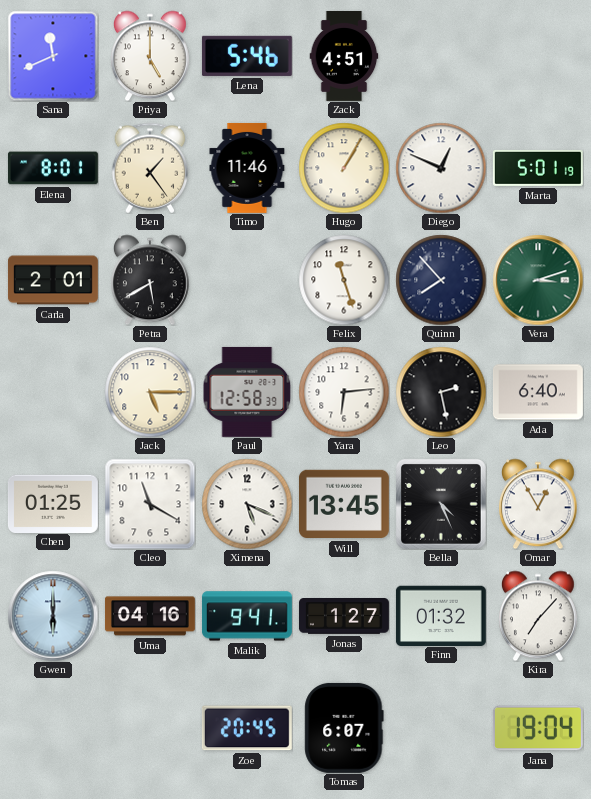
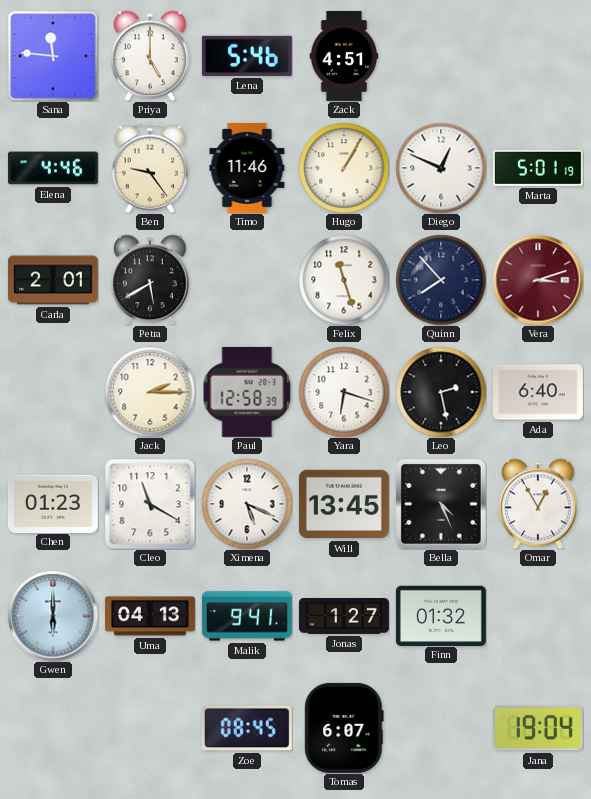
Sana: 11:41 -> 11:46 (53, 56)
Elena: 8:01 -> 4:46 (53, 168)
Ben: 1:24 -> 9:24 (150, 168)
Vera dial: green -> burgundy (538, 280)
Jack: 5:15 -> 2:15 (150, 392)
Yara: 6:14 -> 6:18 (344, 392)
Chen: 01:25 -> 01:23 (53, 503)
Uma: 04:16 -> 04:13 (150, 616)
Kira: 7:07 -> none (539, 616)
Zoe: 20:45 -> 08:45 (247, 728)
